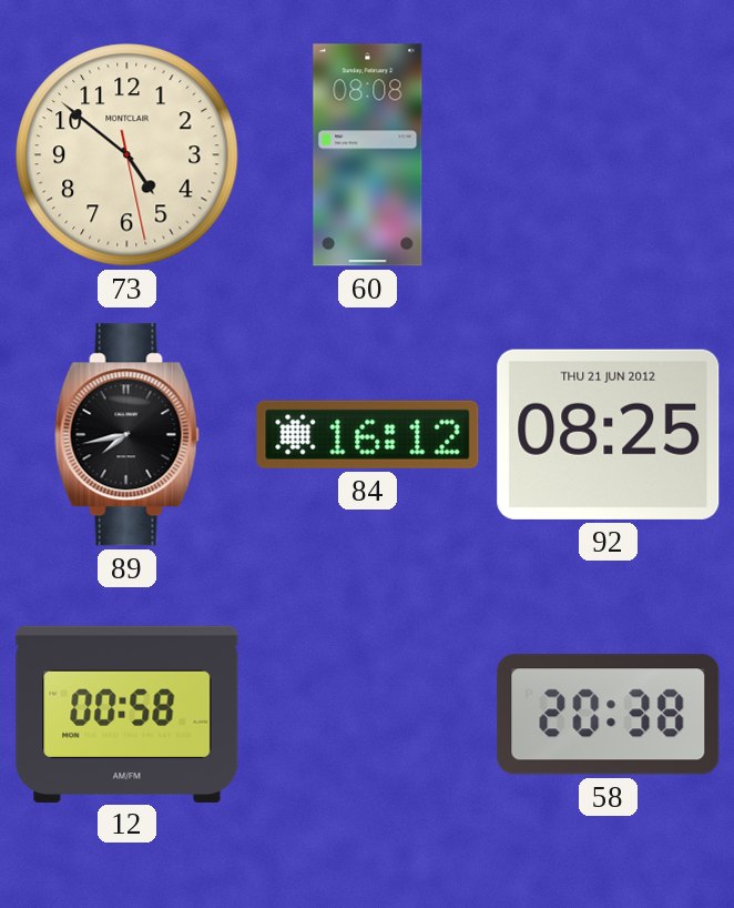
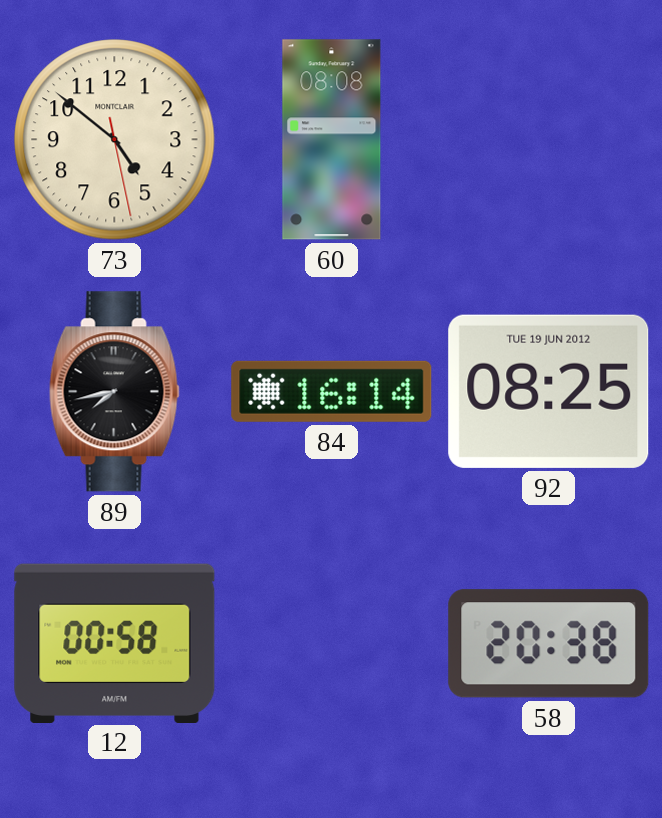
84: 16:12 -> 16:14 (332, 391)
92 date: THU 21 JUN 2012 -> TUE 19 JUN 2012 (549, 391)
